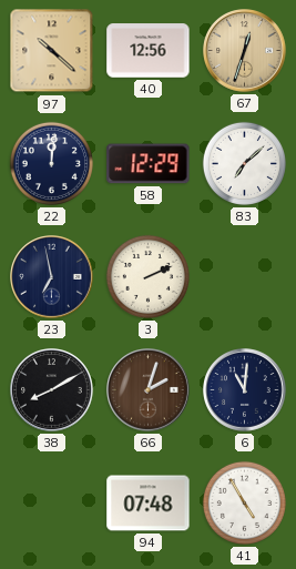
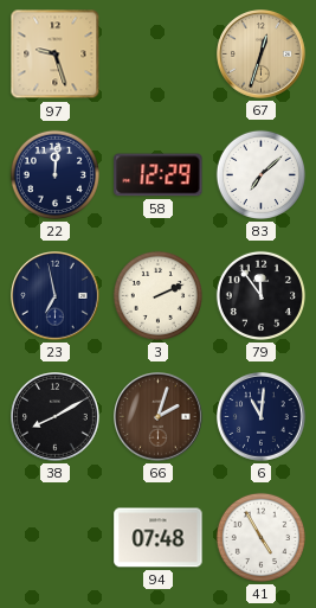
97: 10:22 -> 9:27 (56, 55)
40: 12:56 -> none (149, 51)
79: none -> 11:54 (260, 295)
